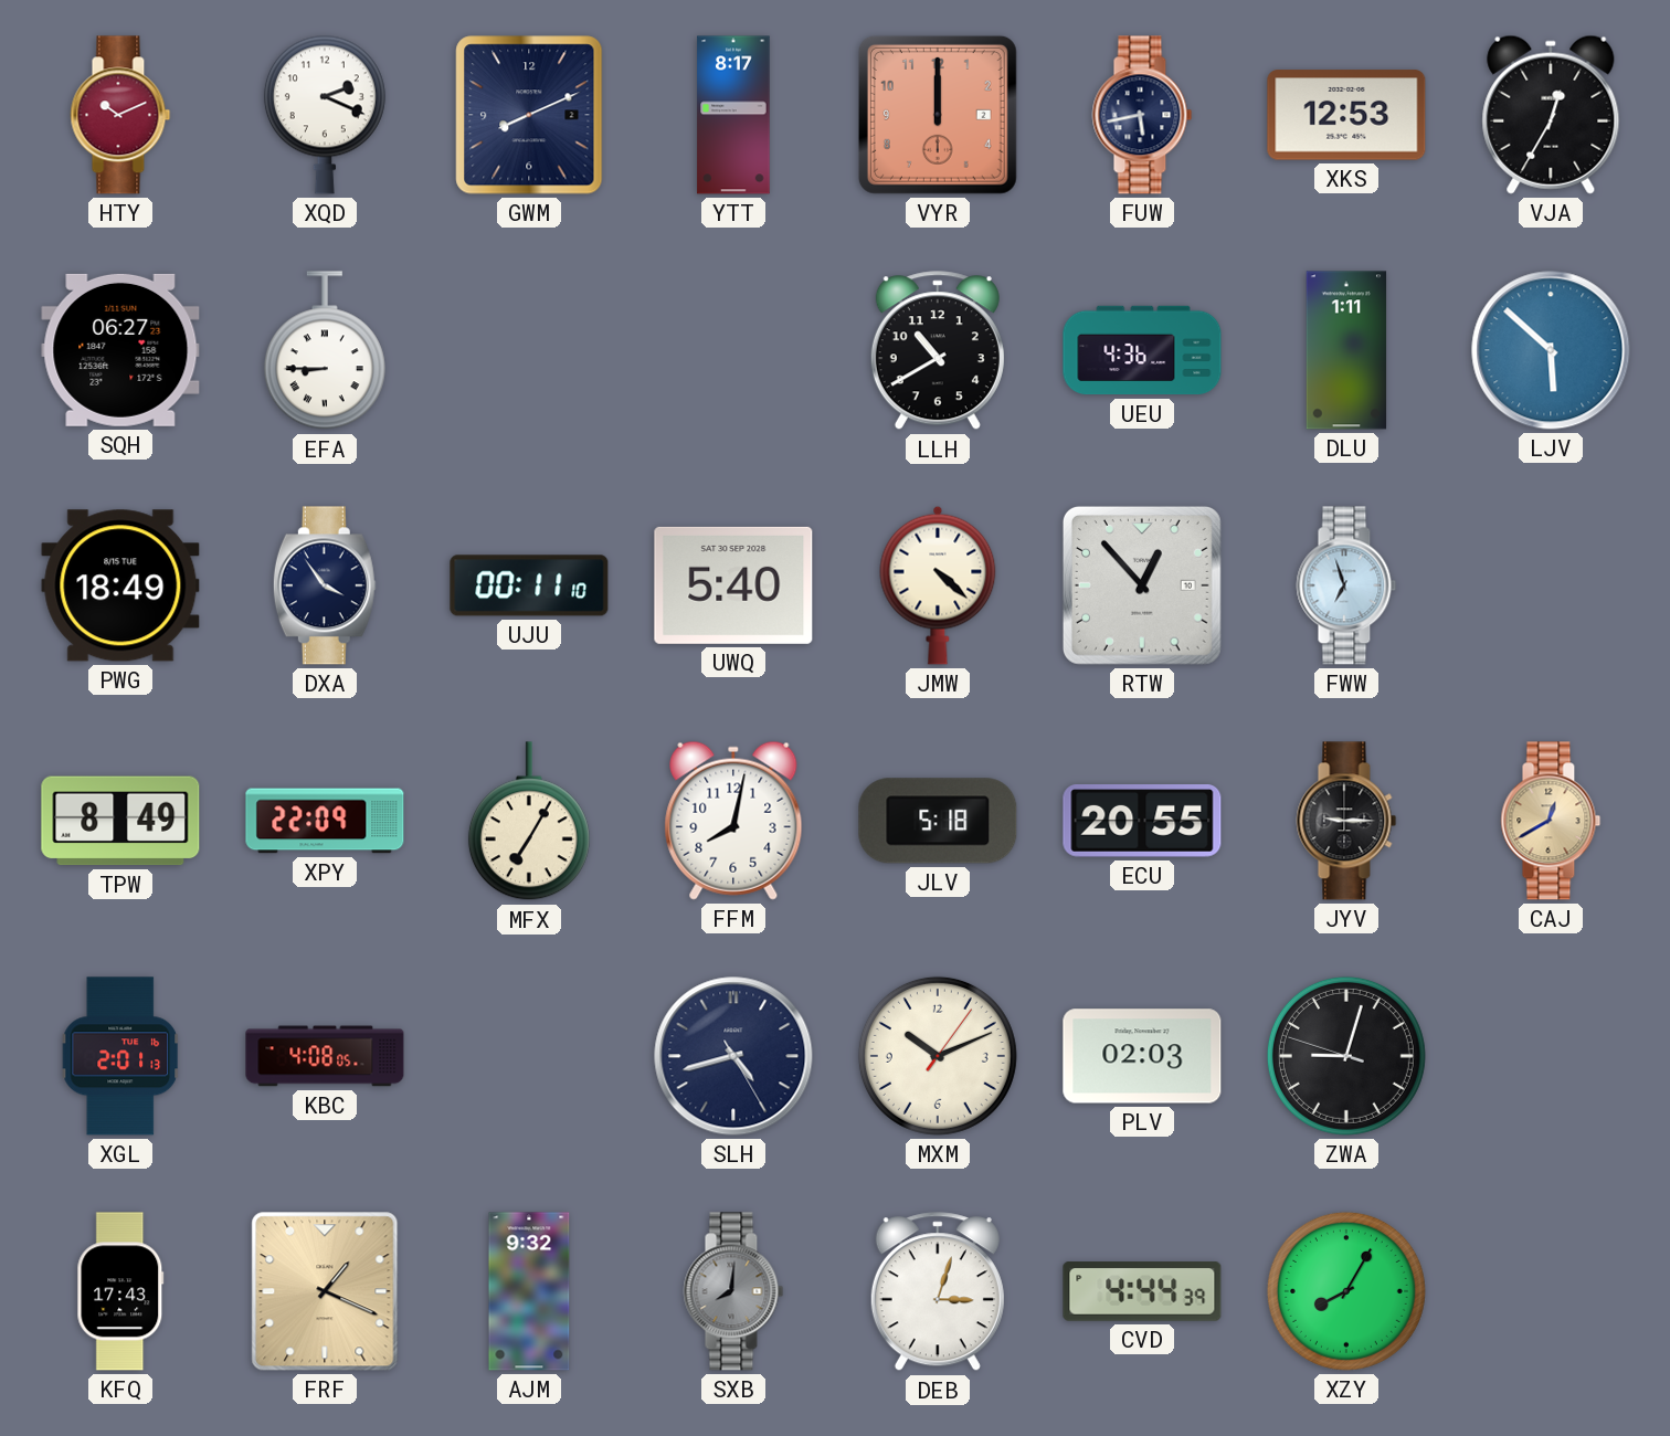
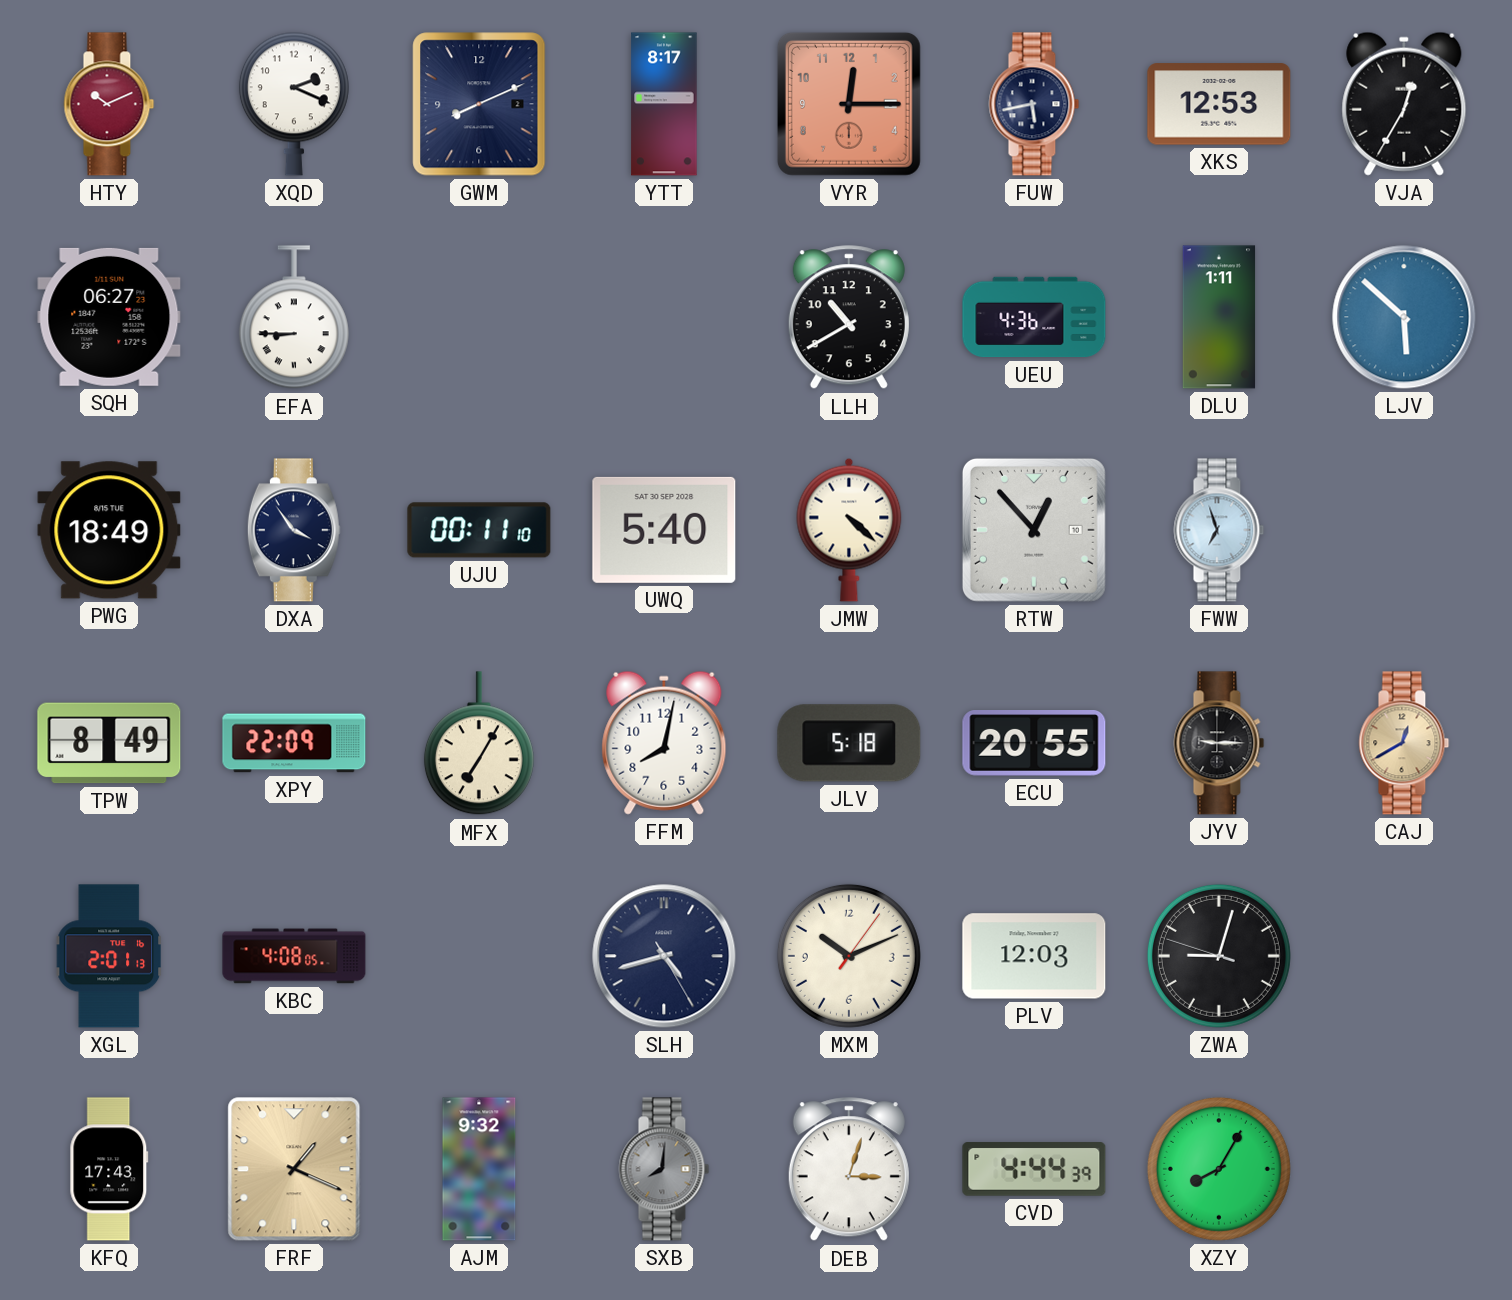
VYR: 12:00 -> 12:15 (849, 104)
PLV: 02:03 -> 12:03 (1034, 956)
